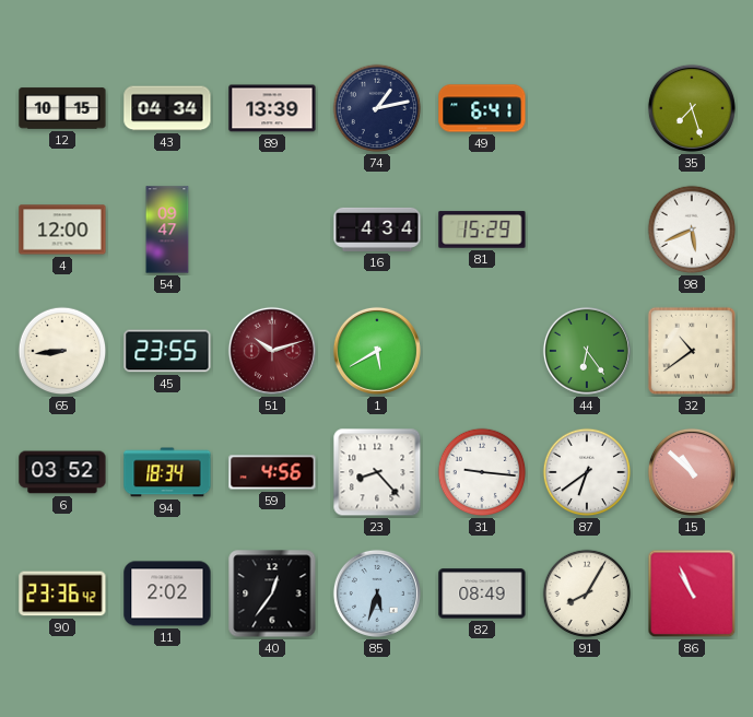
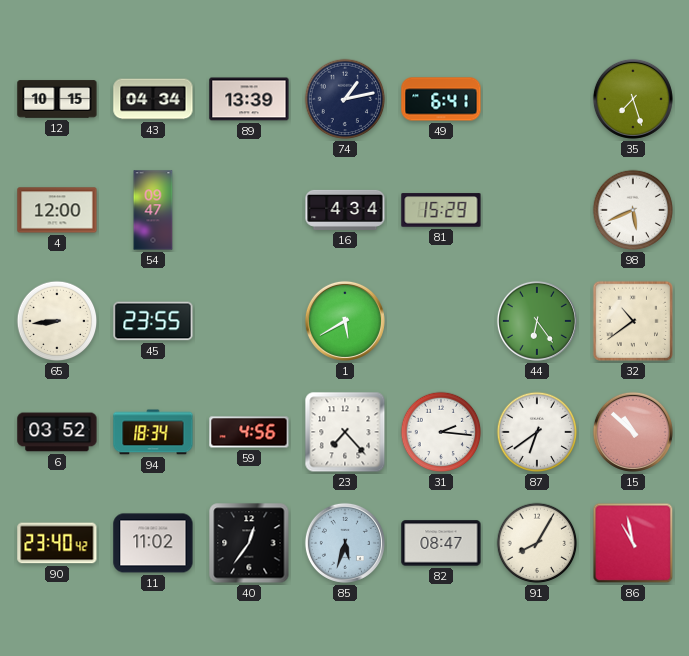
51: 10:12 -> none (272, 351)
23: 8:23 -> 7:23 (345, 432)
31: 9:16 -> 2:16 (441, 432)
90: 23:36 -> 23:40 (57, 543)
11: 2:02 -> 11:02 (153, 543)
82: 08:49 -> 08:47 (441, 543)
86: 10:56 -> 10:58 (633, 543)
